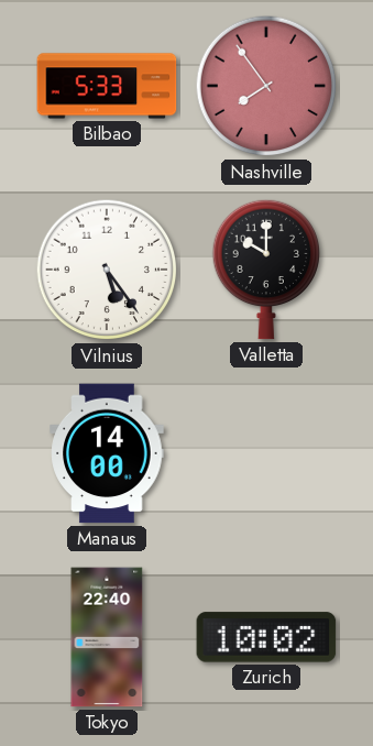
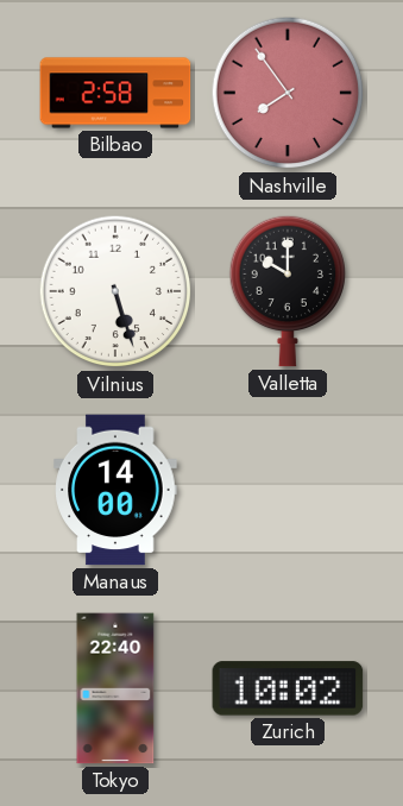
Bilbao: 5:33 -> 2:58 (115, 93)
Vilnius: 5:24 -> 5:27 (115, 291)
